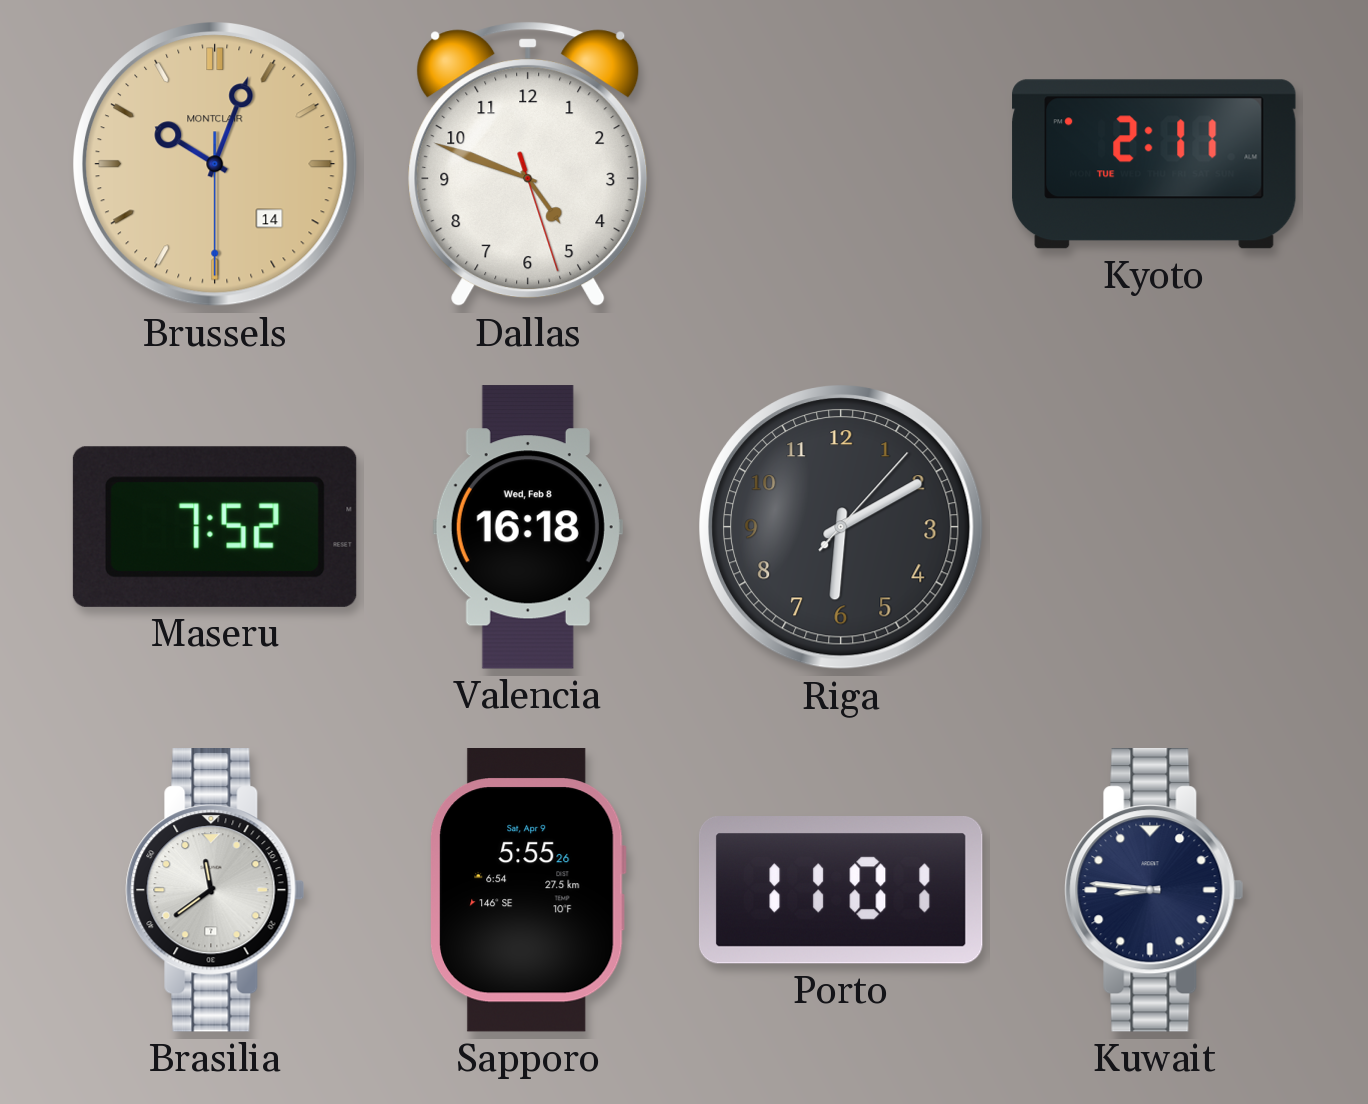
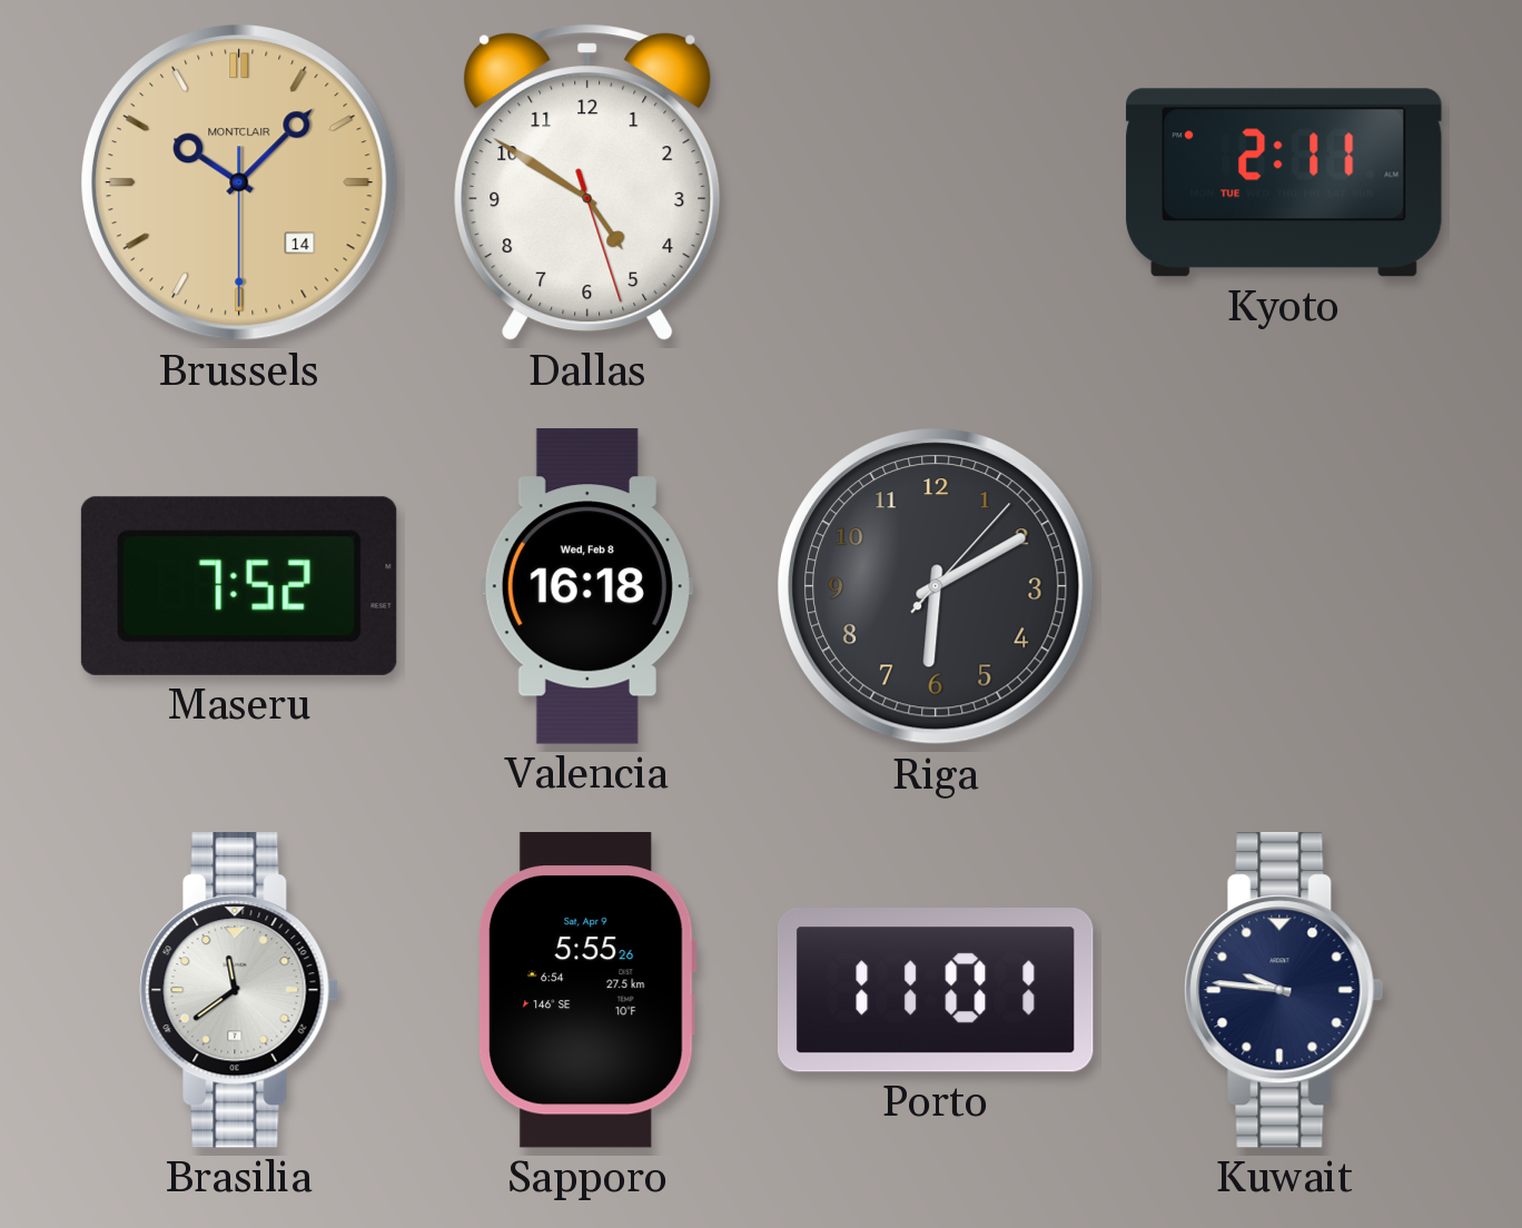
Brussels: 10:03 -> 10:07 (240, 184)
Dallas: 4:48 -> 4:50 (587, 182)
Kuwait: 8:46 -> 9:46 (1284, 991)
